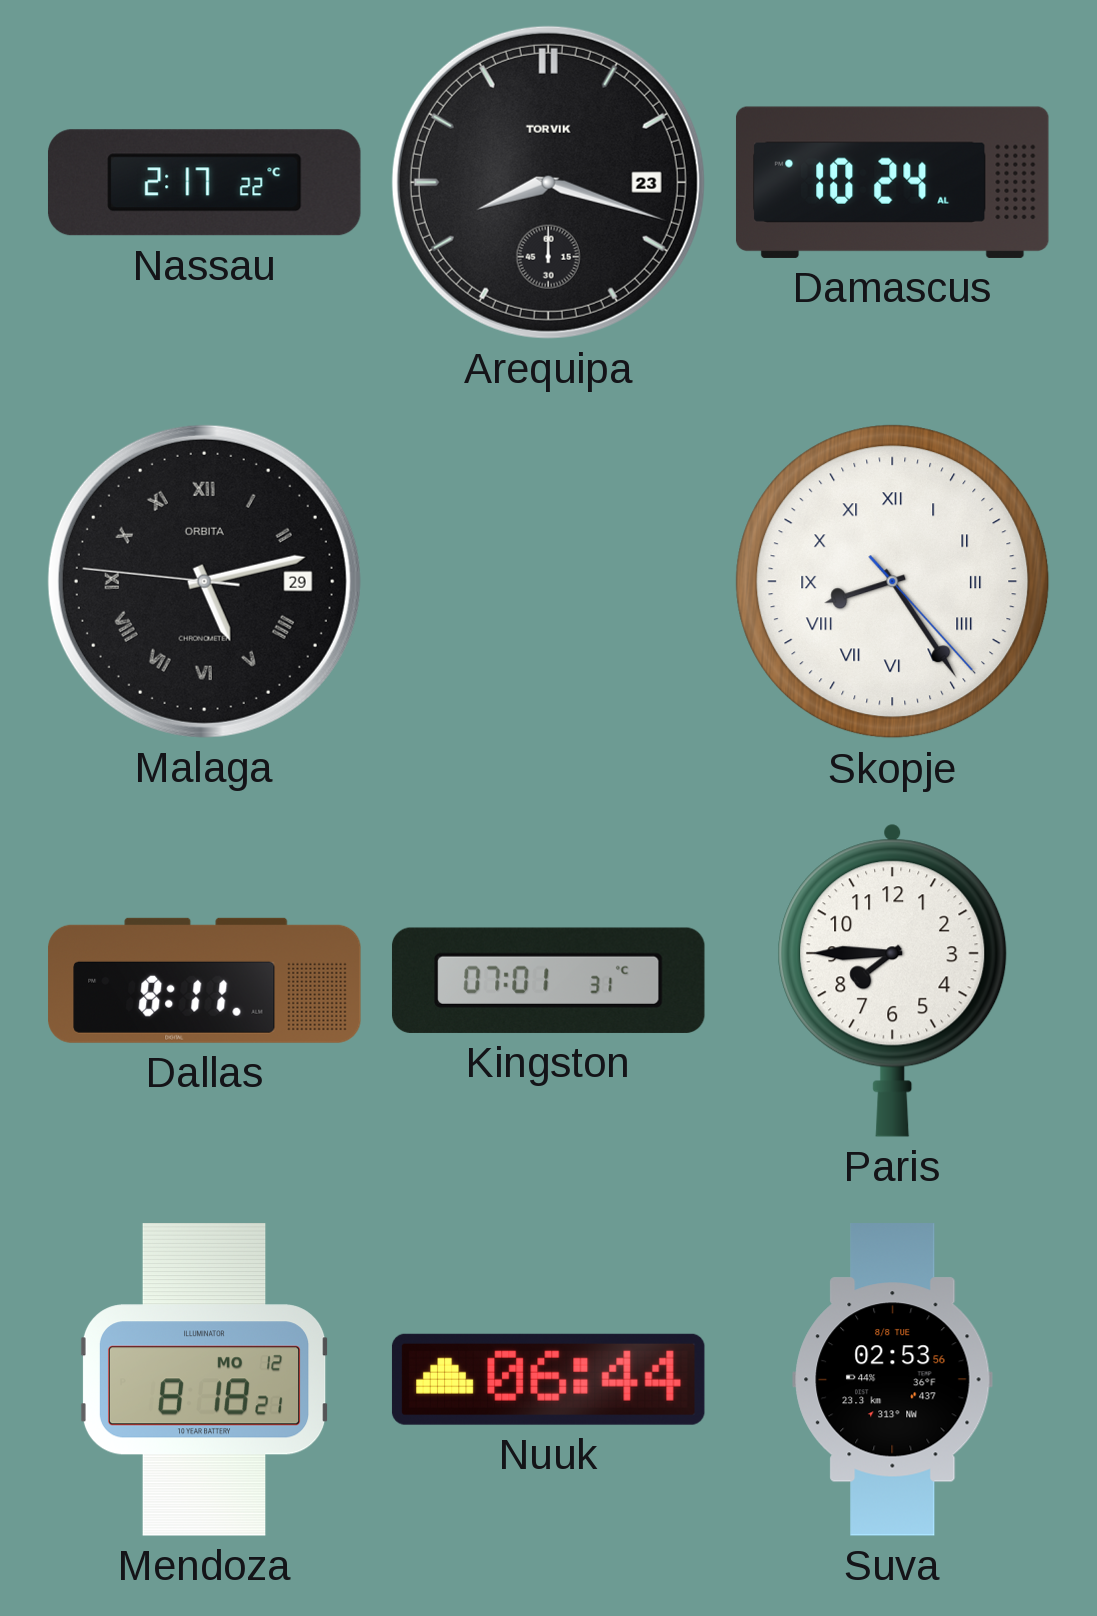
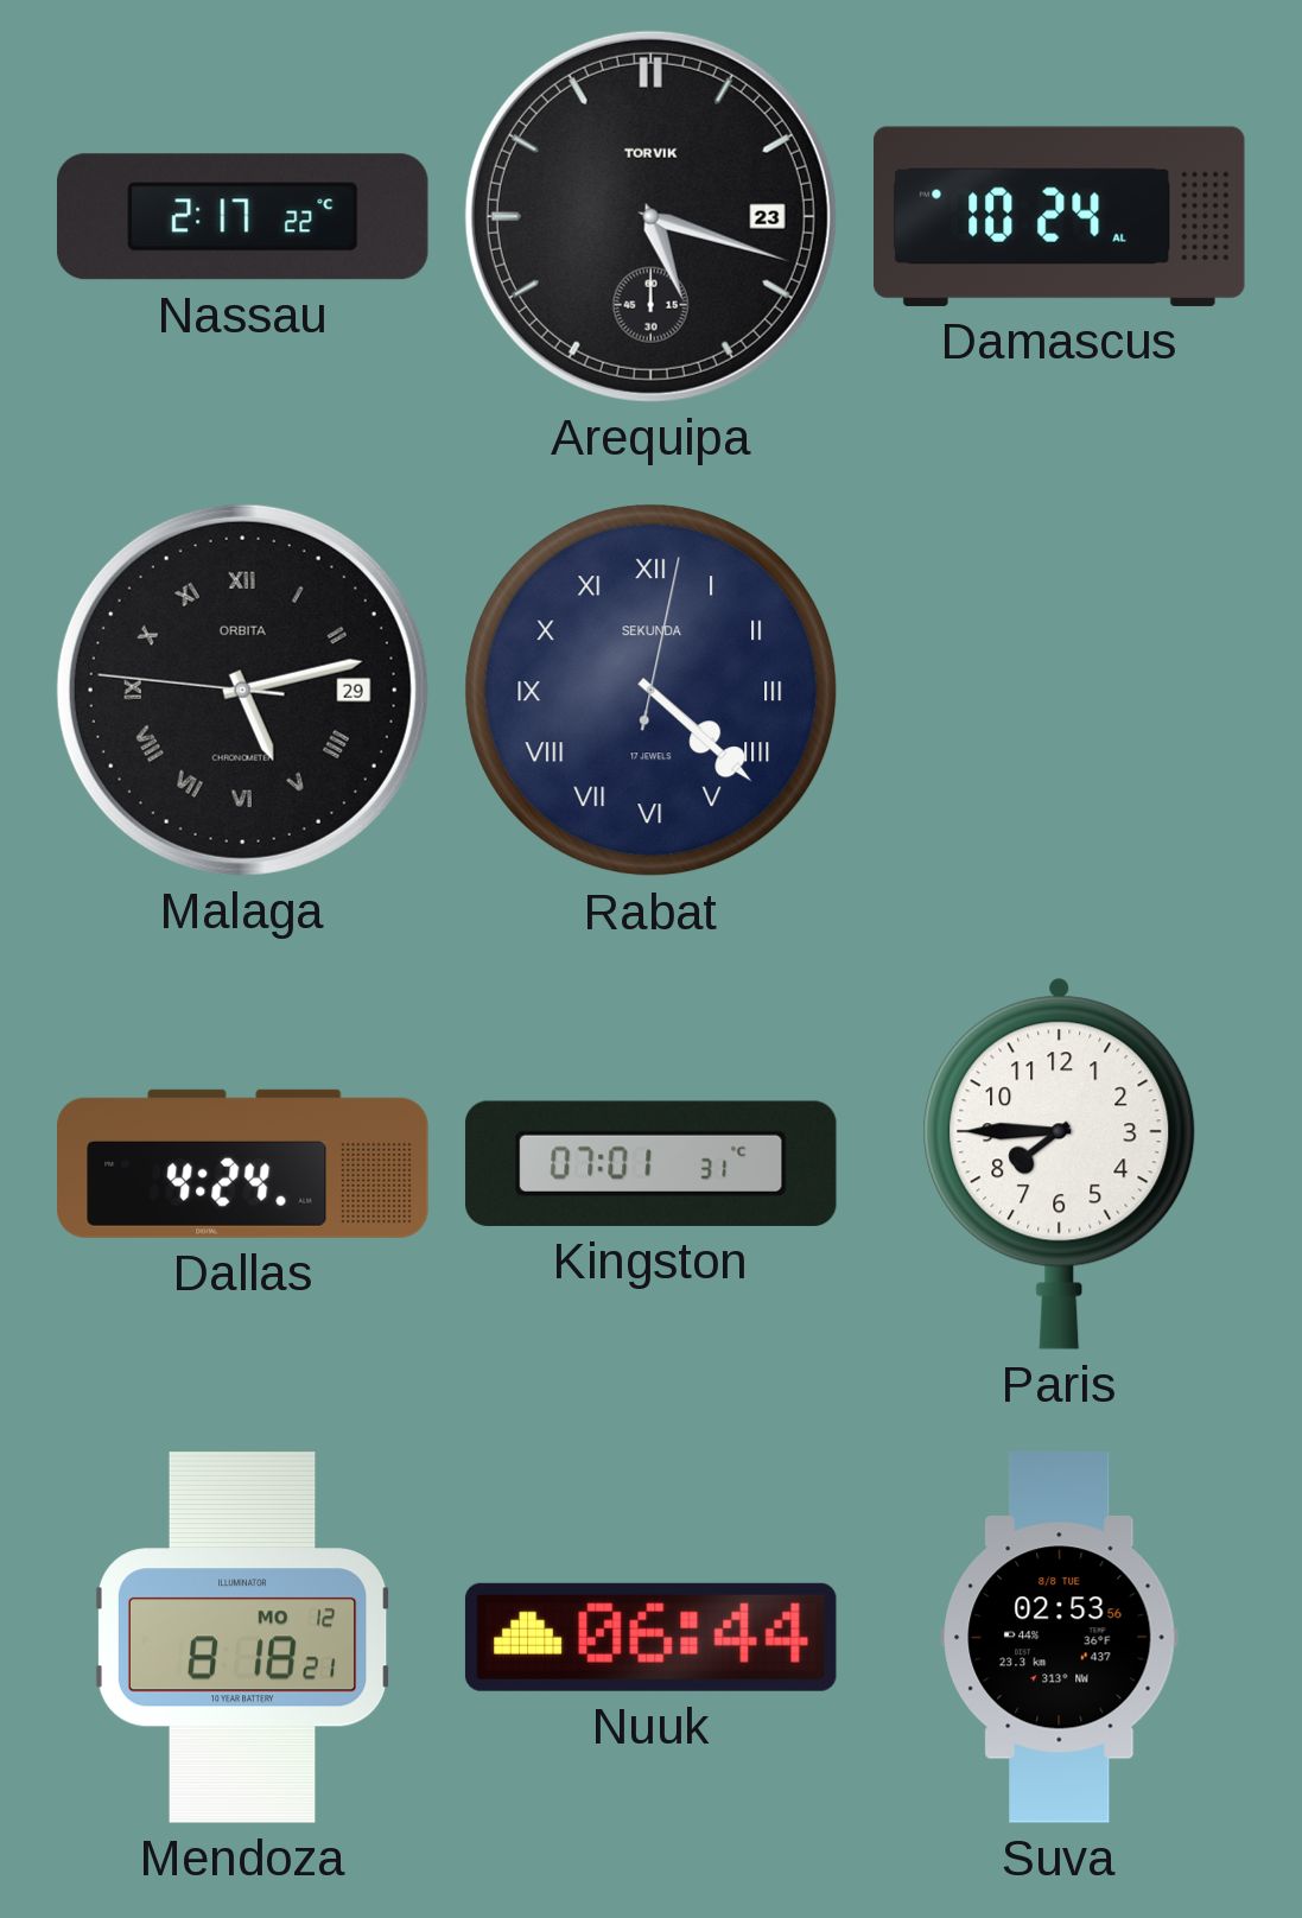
Arequipa: 8:18 -> 5:18 (650, 216)
Rabat: none -> 4:22 (652, 691)
Skopje: 8:24 -> none (893, 582)
Dallas: 8:11 -> 4:24 (243, 1163)
